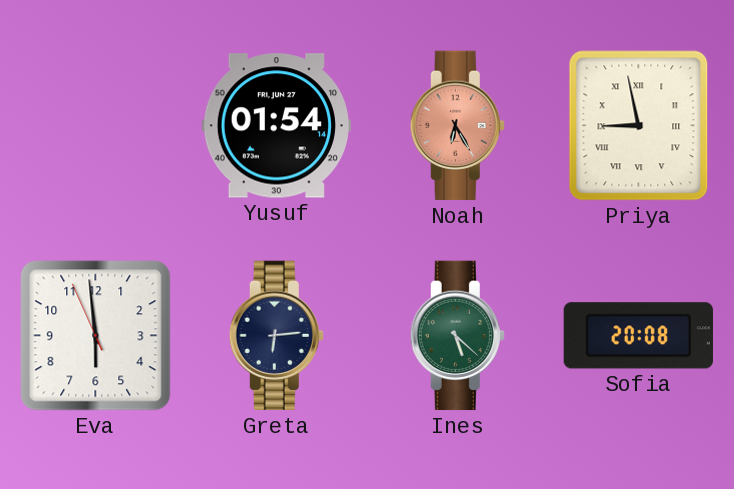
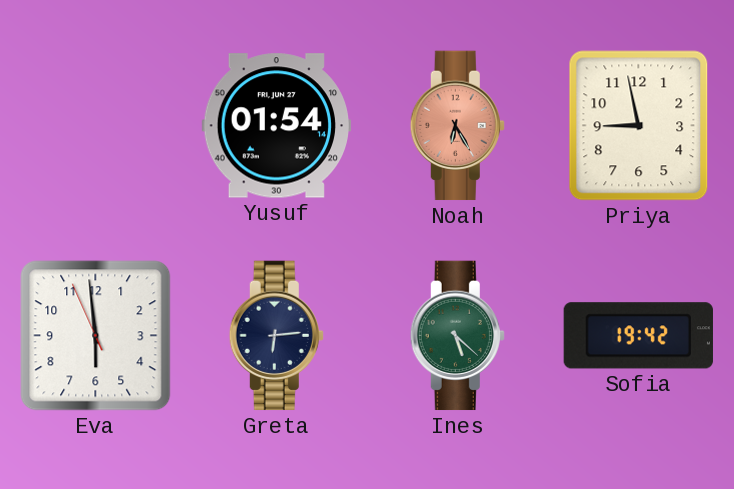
Priya numerals: Roman -> Arabic (639, 126)
Sofia: 20:08 -> 19:42 (638, 336)
